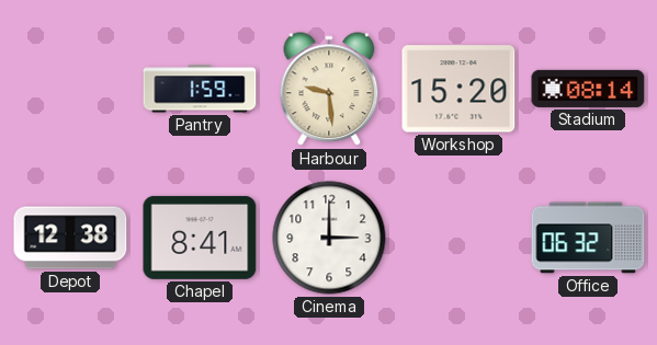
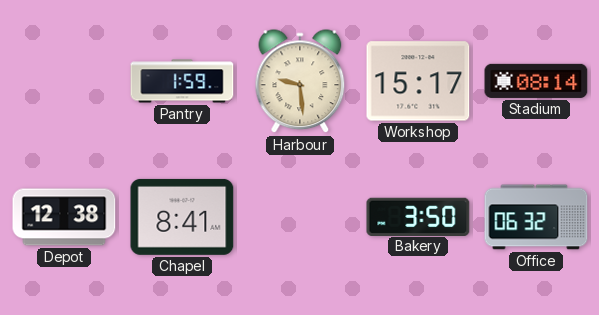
Workshop: 15:20 -> 15:17 (418, 81)
Cinema: 3:00 -> none (329, 238)
Bakery: none -> 3:50 (418, 216)
